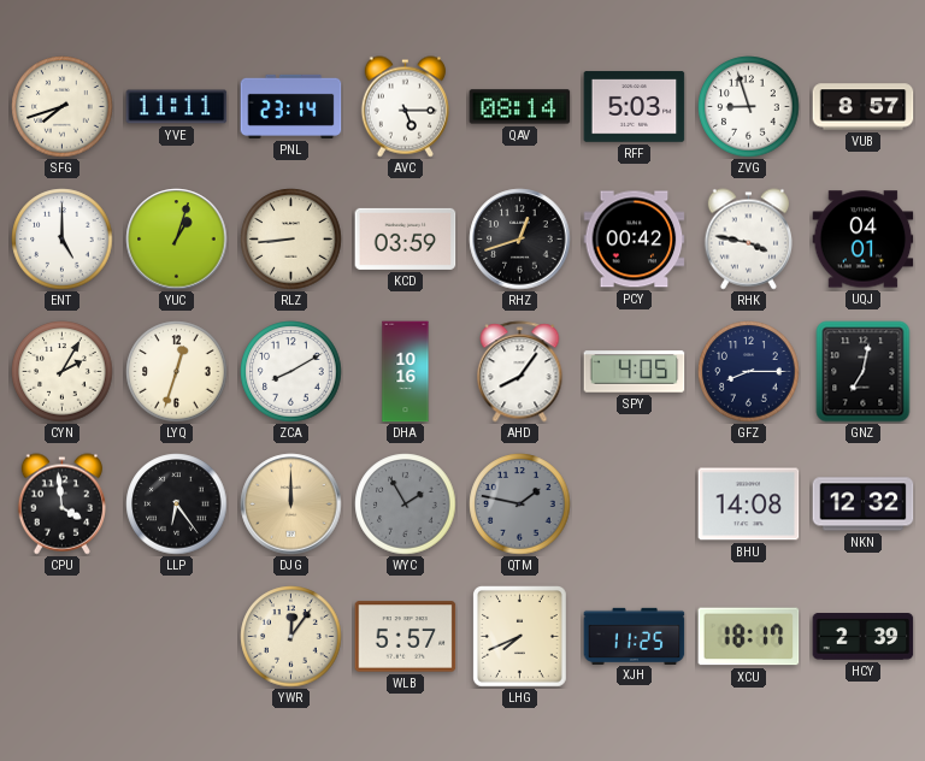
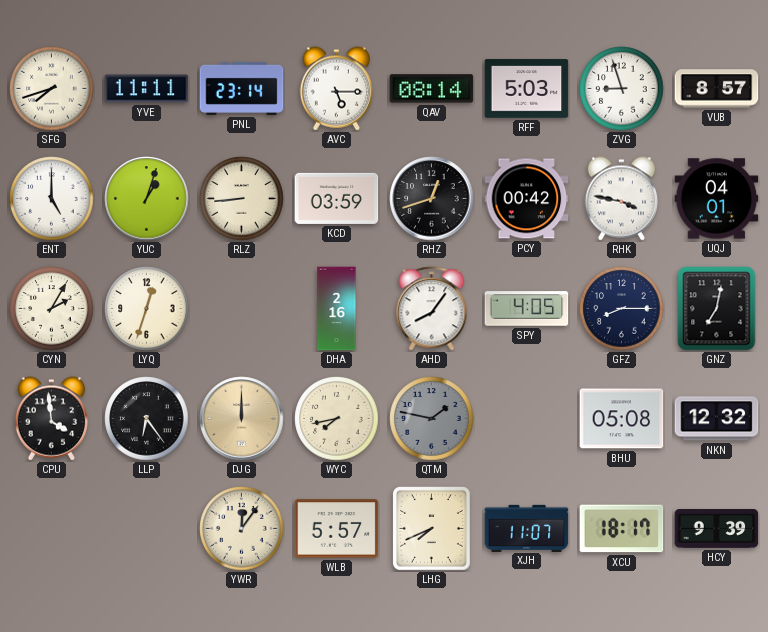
ZCA: 8:10 -> none (291, 372)
DHA: 10:16 -> 2:16 (337, 309)
WYC: 1:55 -> 7:43 (337, 419)
WYC dial: grey -> cream (337, 419)
BHU: 14:08 -> 05:08 (622, 419)
XJH: 11:25 -> 11:07 (527, 528)
HCY: 2:39 -> 9:39 (717, 529)
